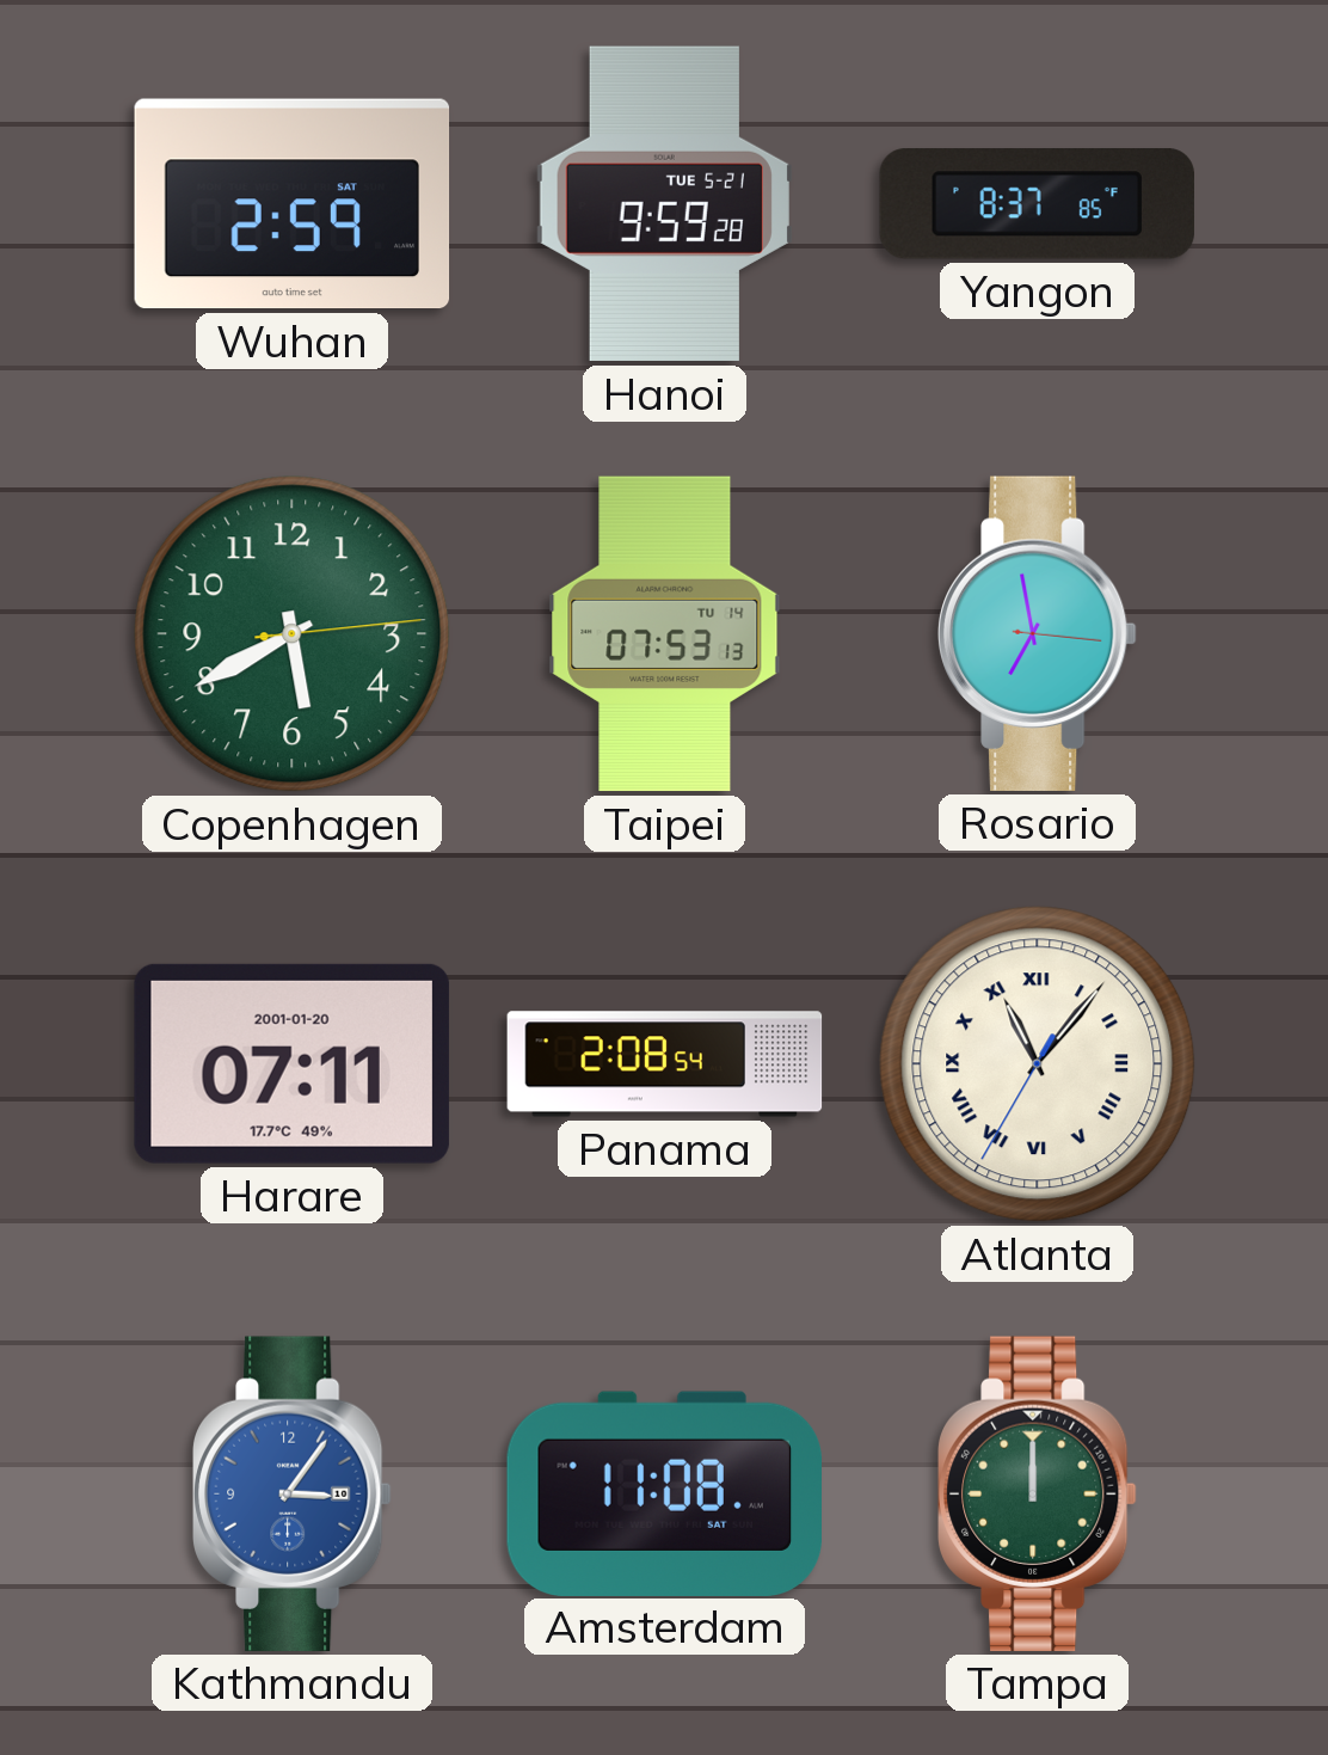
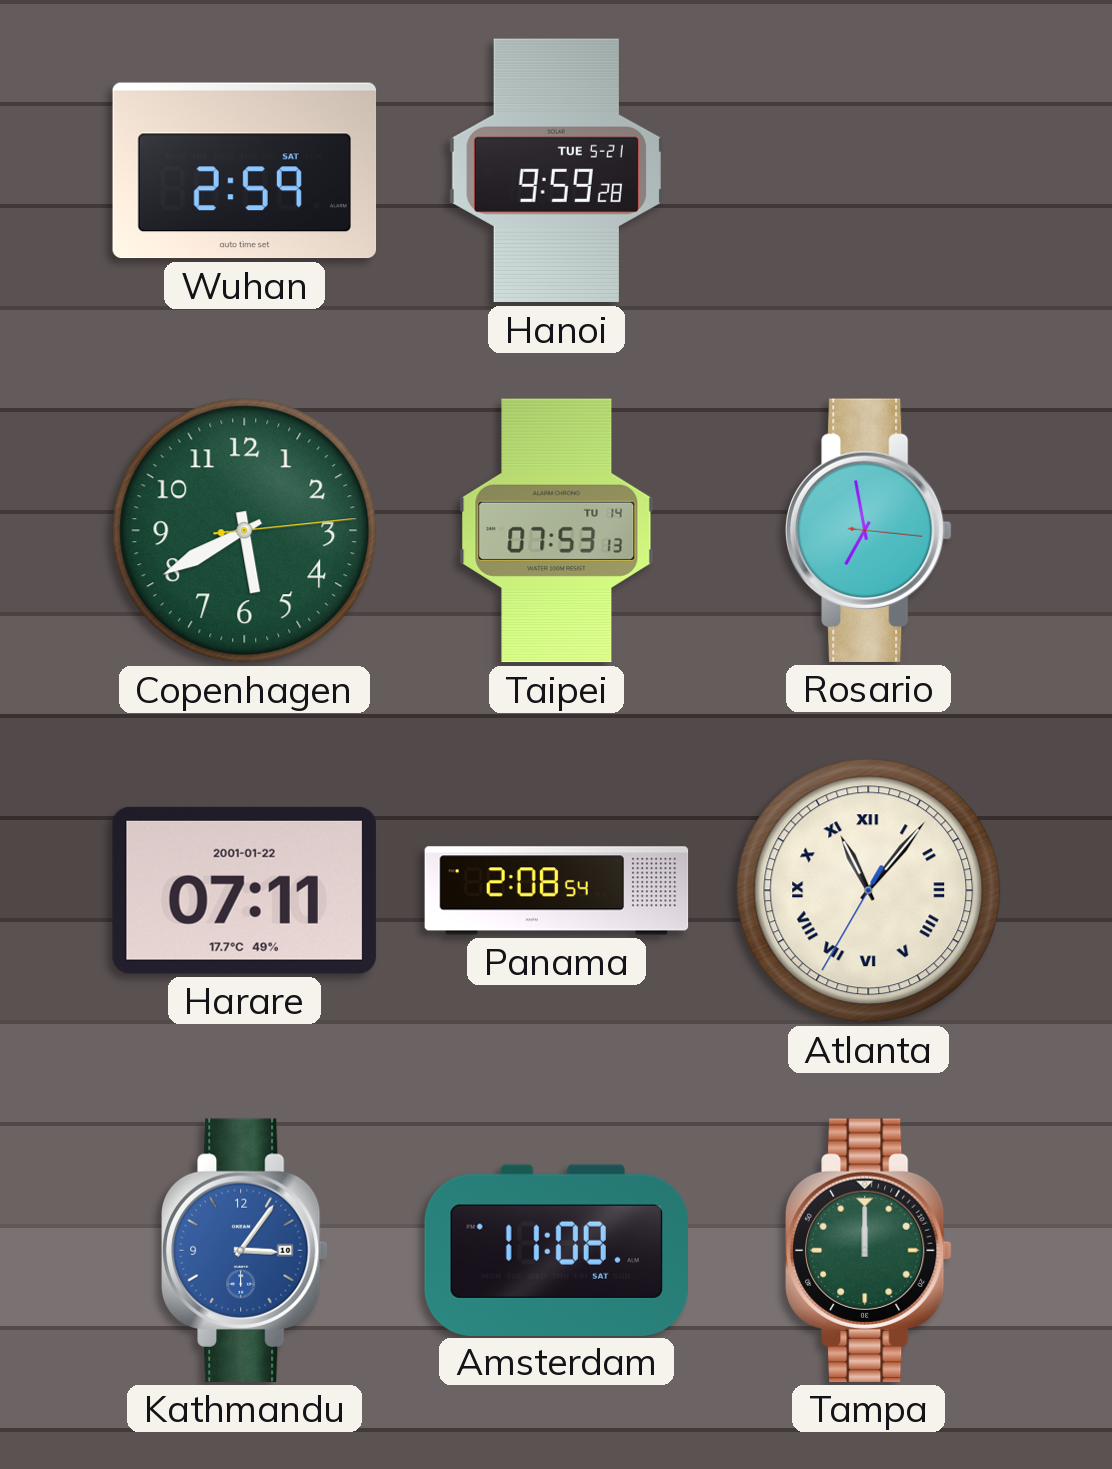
Yangon: 8:37 -> none (1037, 204)
Harare date: 2001-01-20 -> 2001-01-22 (244, 890)
